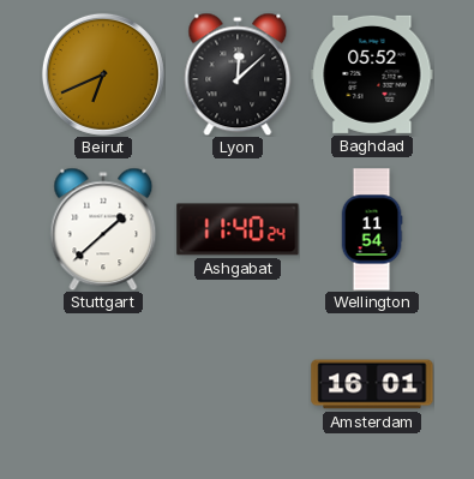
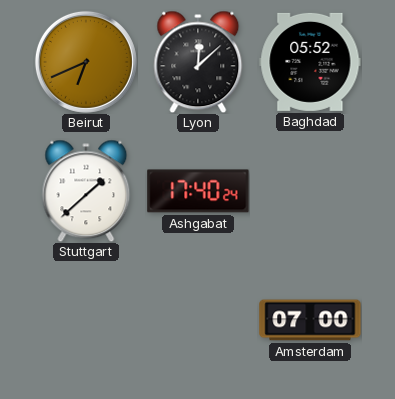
Ashgabat: 11:40 -> 17:40 (198, 191)
Wellington: 11:54 -> none (372, 229)
Amsterdam: 16:01 -> 07:00 (310, 320)
